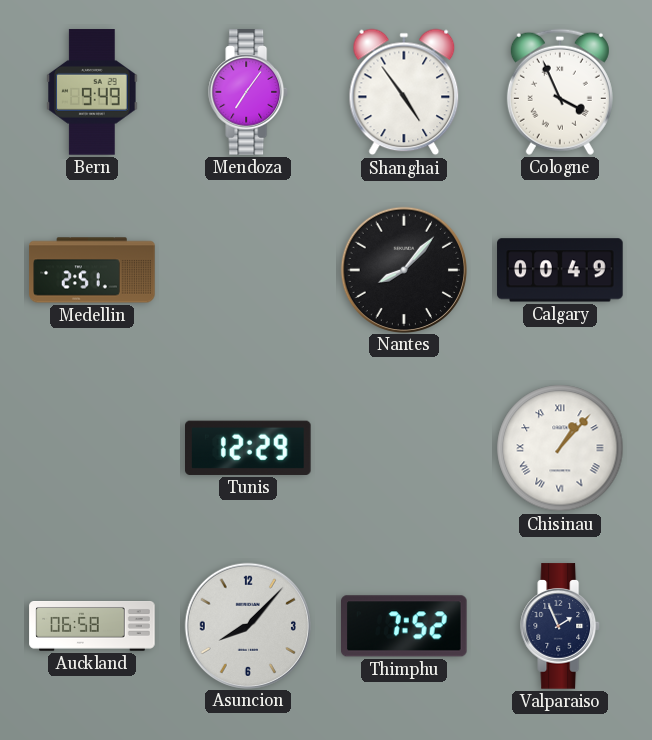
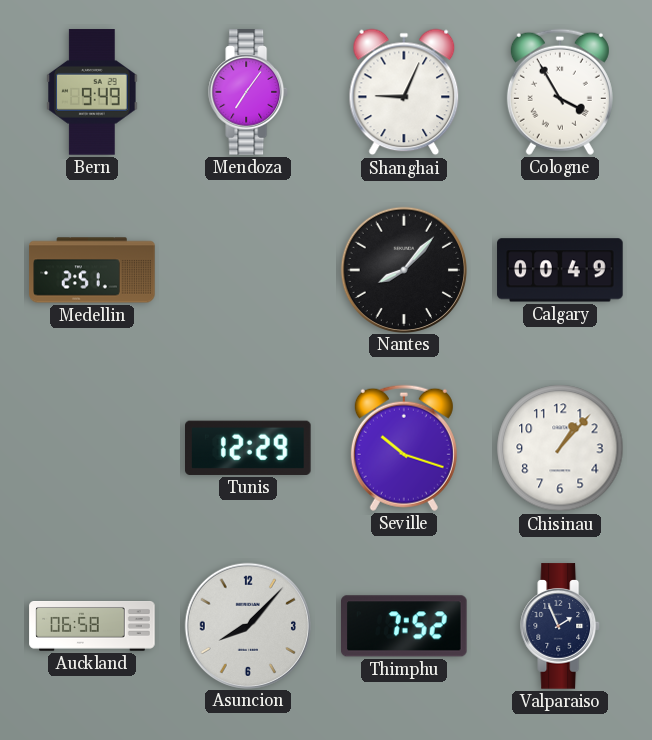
Shanghai: 4:54 -> 9:04 (404, 92)
Cologne: 3:56 -> 3:55 (560, 92)
Seville: none -> 10:18 (404, 448)
Chisinau numerals: Roman -> Arabic (560, 448)
